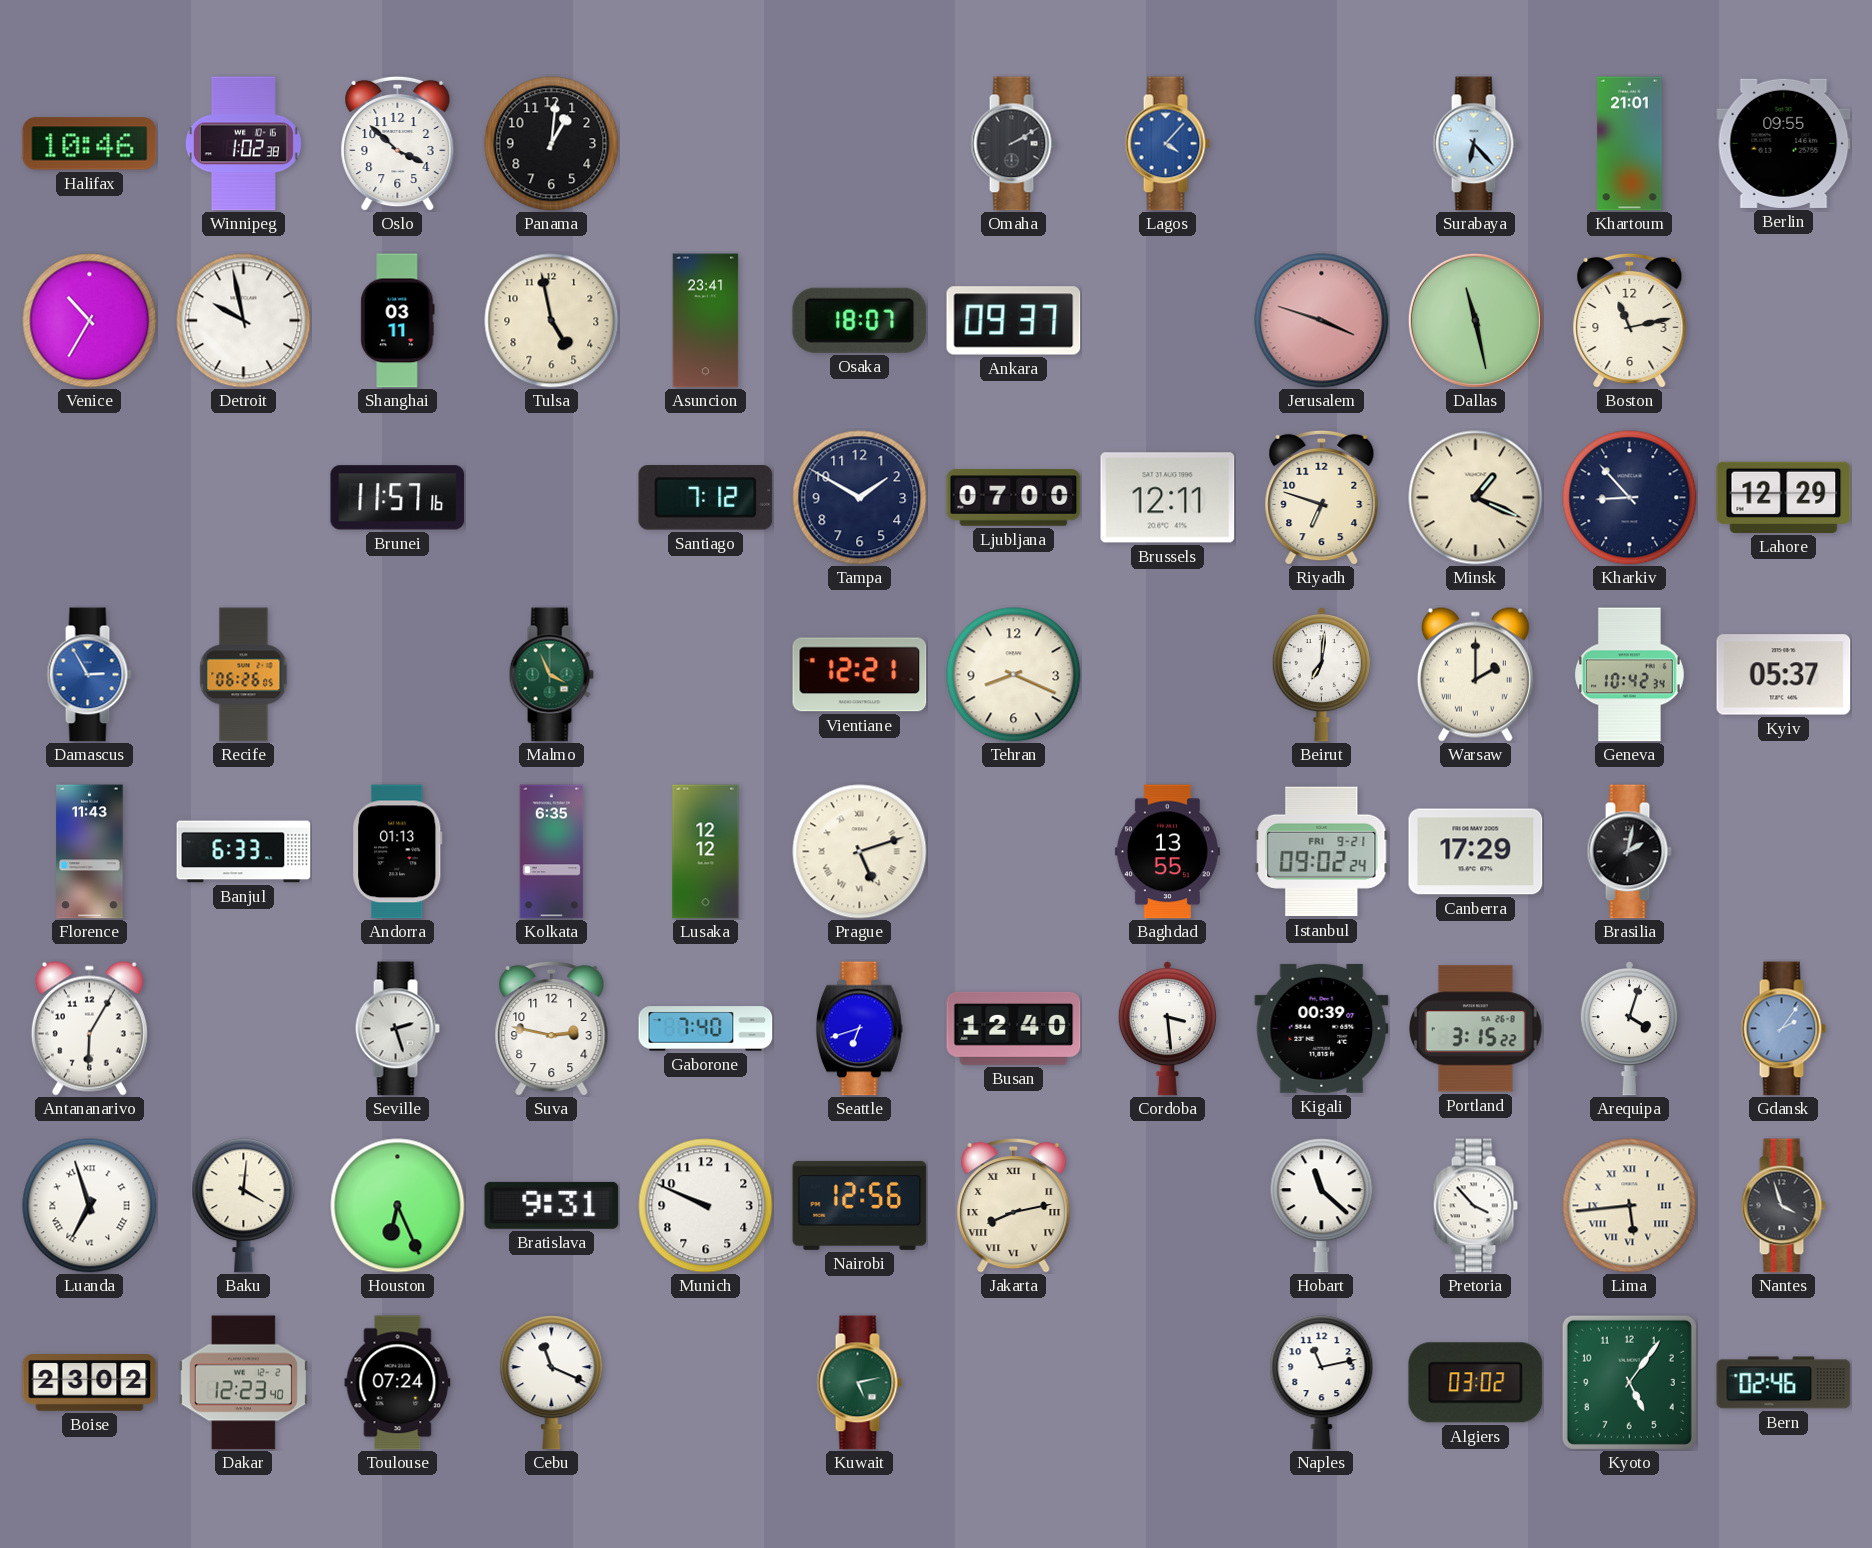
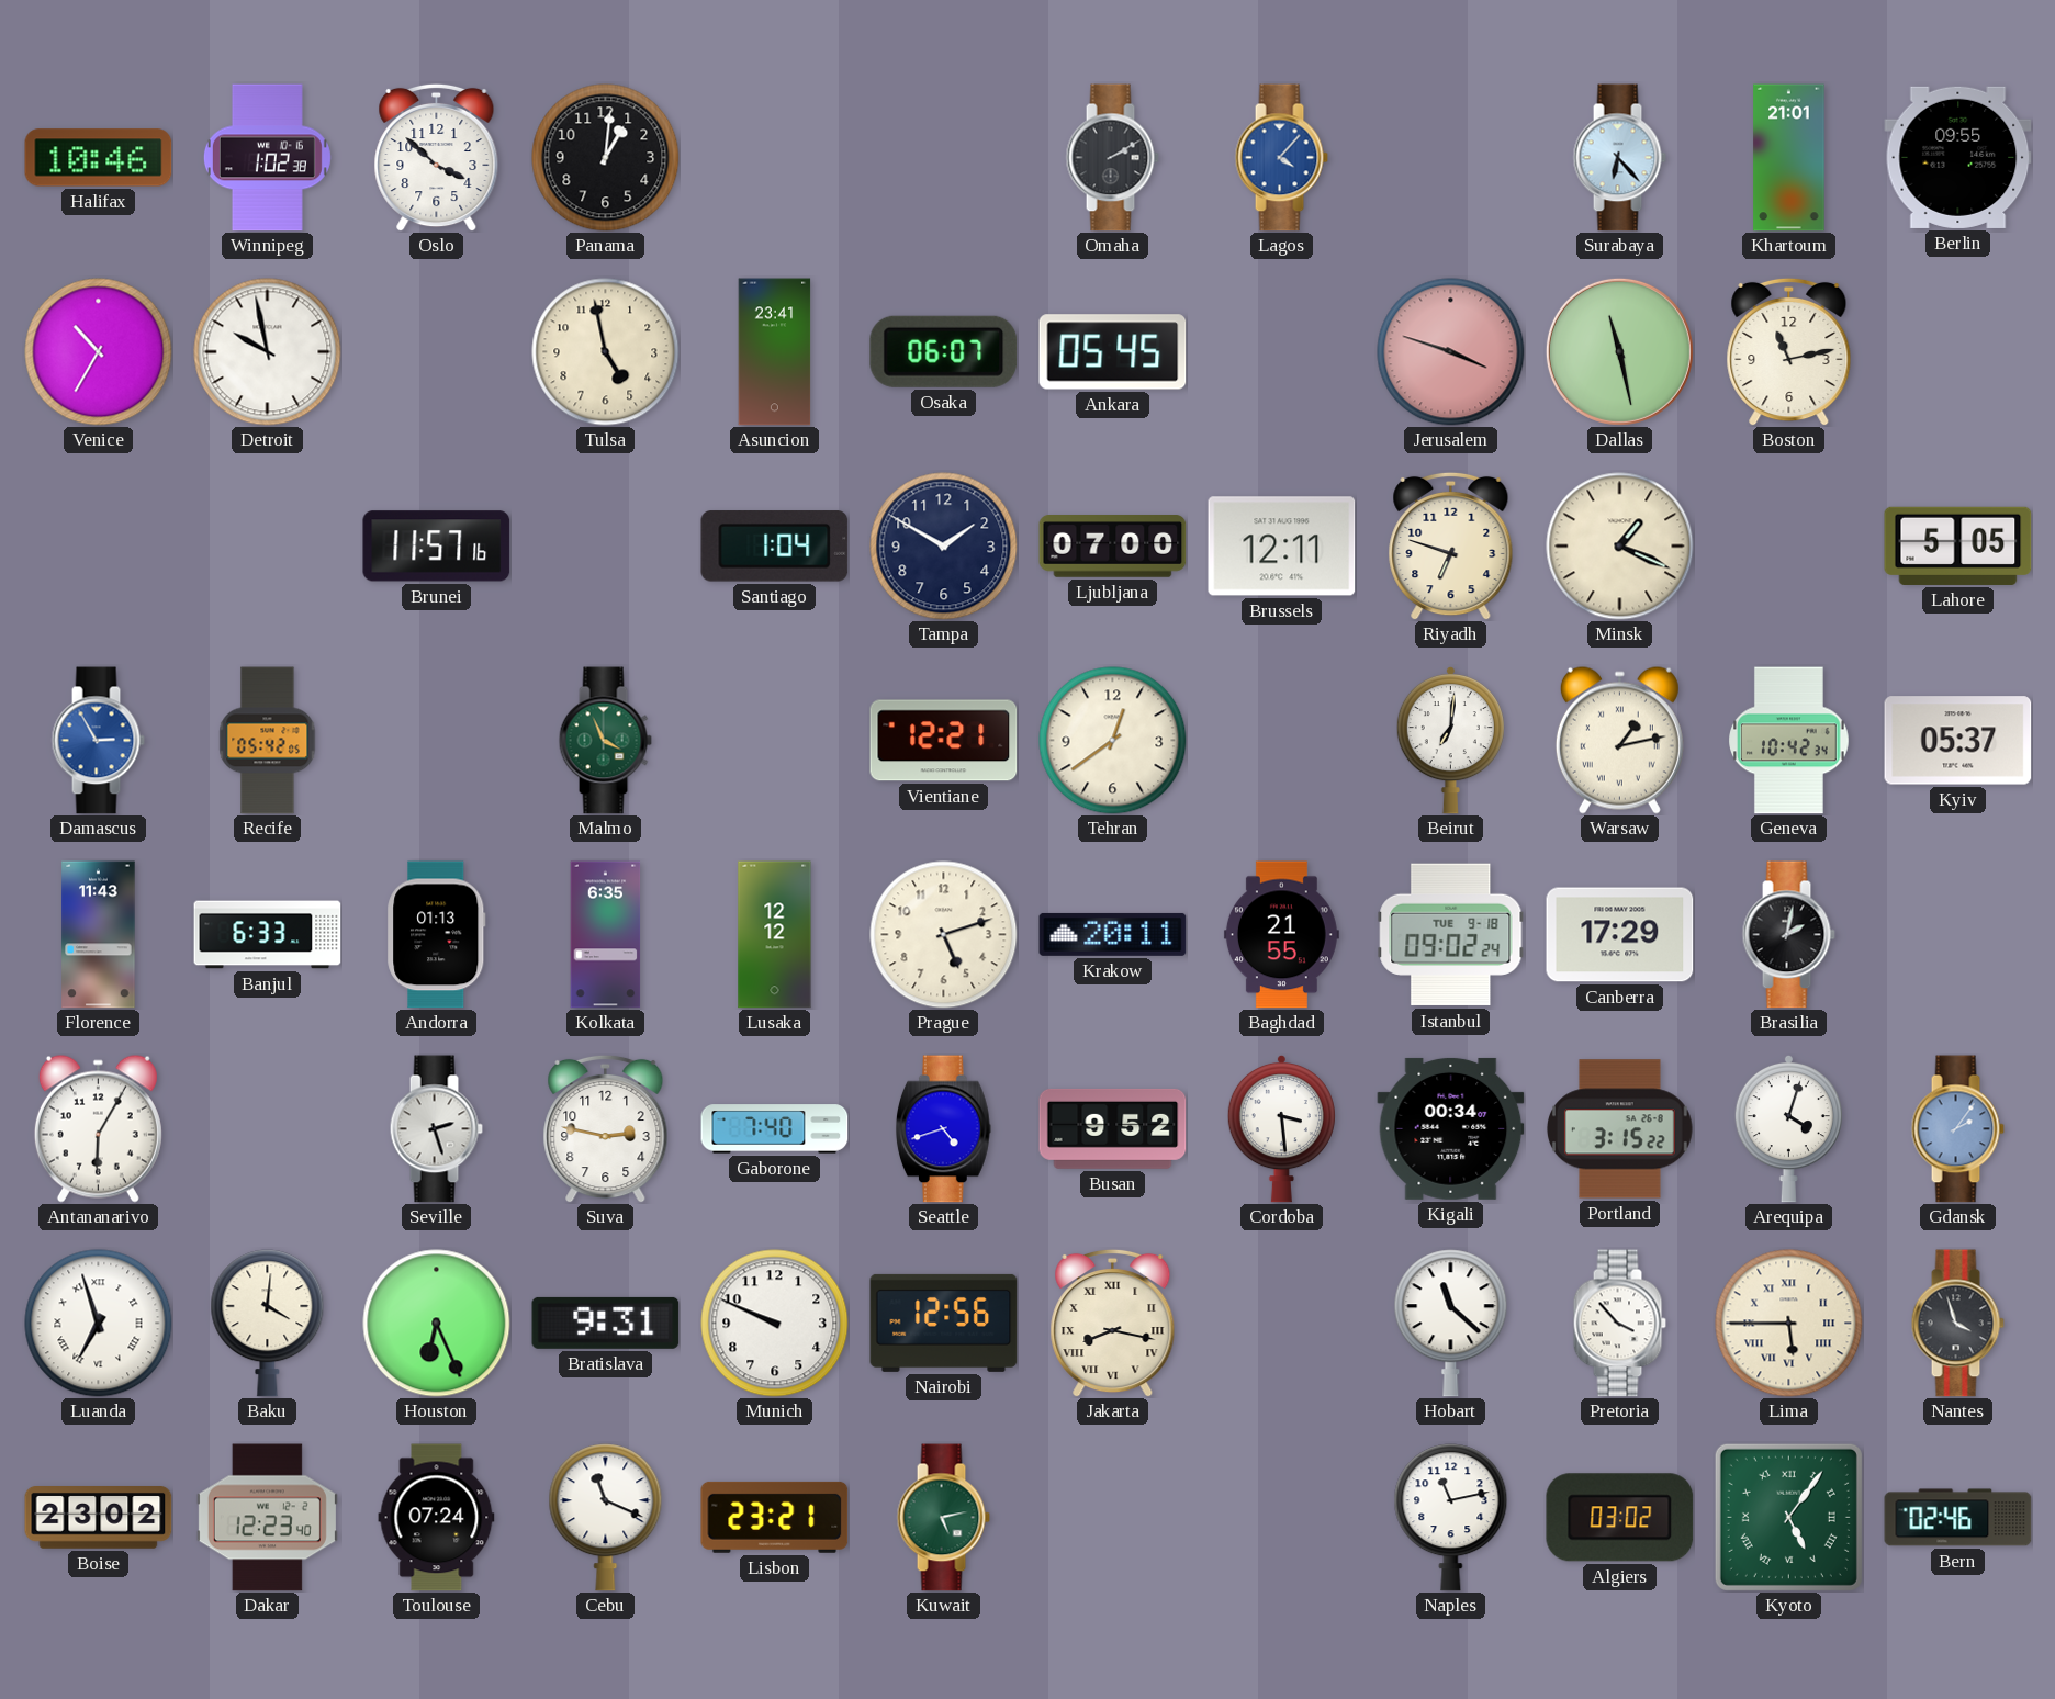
Shanghai: 03:11 -> none (398, 321)
Osaka: 18:07 -> 06:07 (944, 351)
Ankara: 09:37 -> 05:45 (1113, 352)
Santiago: 7:12 -> 1:04 (775, 547)
Kharkiv: 8:53 -> none (1630, 498)
Lahore: 12:29 -> 5:05 (1958, 545)
Recife: 06:26 -> 05:42 (268, 741)
Tehran: 8:19 -> 12:39 (1113, 741)
Warsaw: 2:00 -> 1:13 (1619, 740)
Prague numerals: Roman -> Arabic (944, 935)
Krakow: none -> 20:11 (1113, 934)
Baghdad: 13:55 -> 21:55 (1281, 935)
Istanbul date: FRI 9-21 -> TUE 9-18 (1451, 935)
Seattle: 6:42 -> 4:42 (943, 1129)
Busan: 12:40 -> 9:52 (1113, 1128)
Kigali: 00:39 -> 00:34 (1451, 1128)
Jakarta: 8:13 -> 8:17 (1113, 1323)
Lima: 5:44 -> 5:45 (1789, 1324)
Lisbon: none -> 23:21 (775, 1517)
Kyoto numerals: Arabic -> Roman (1788, 1517)
